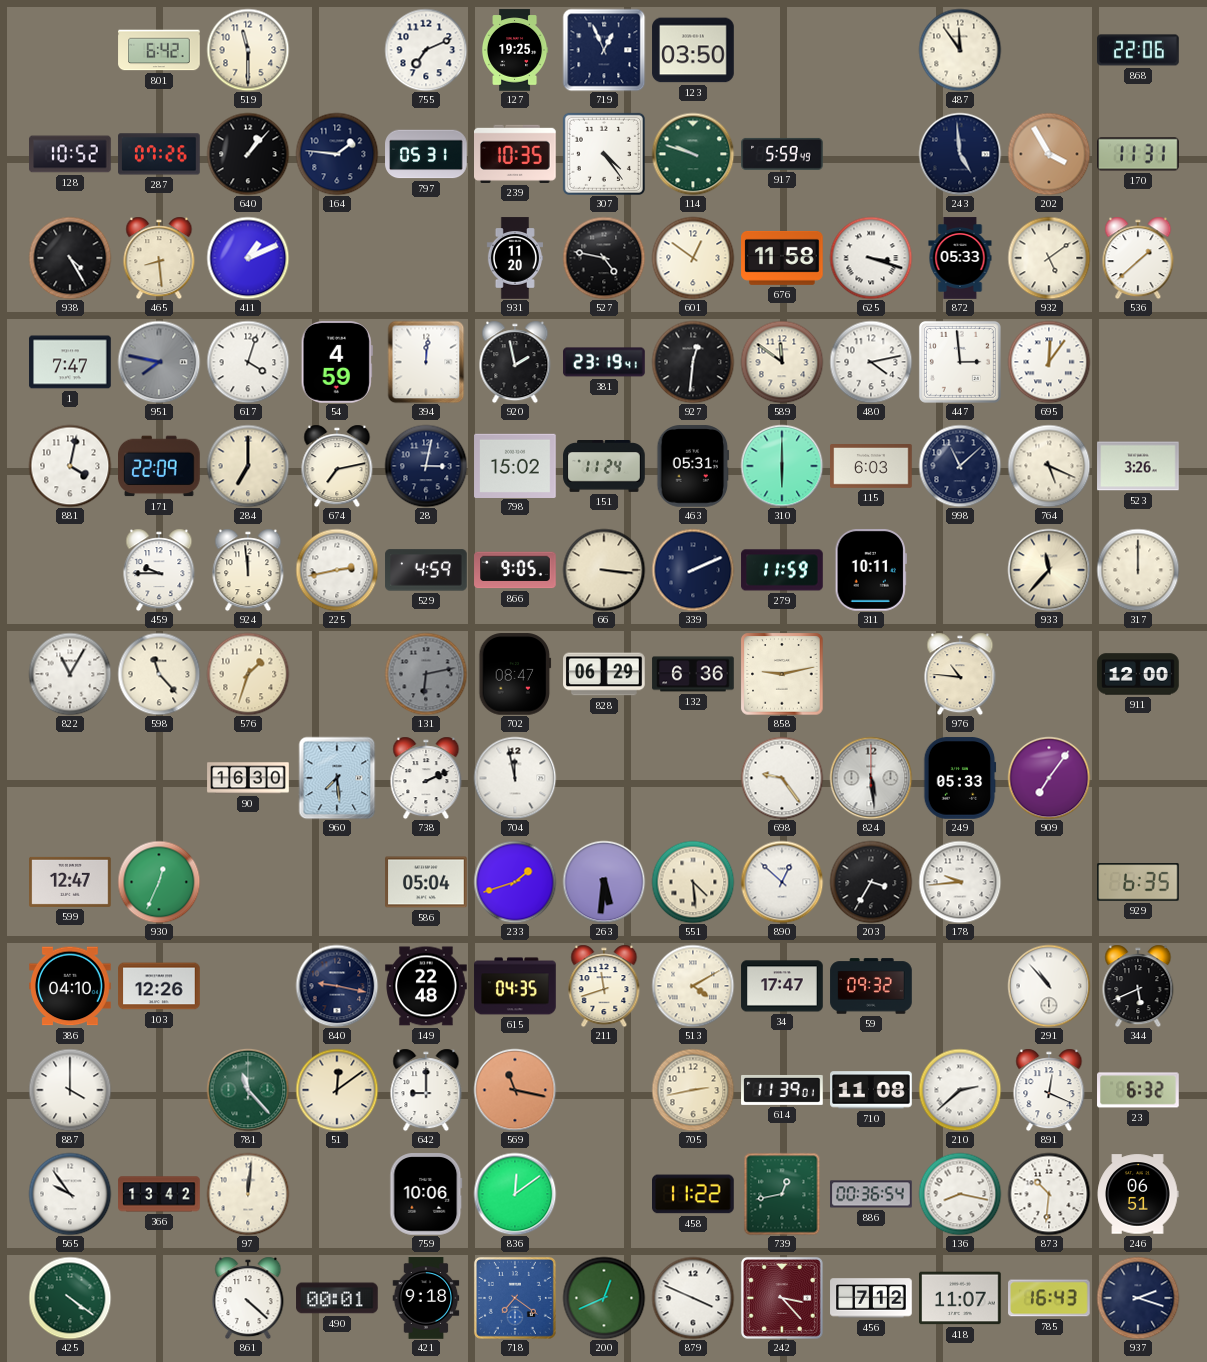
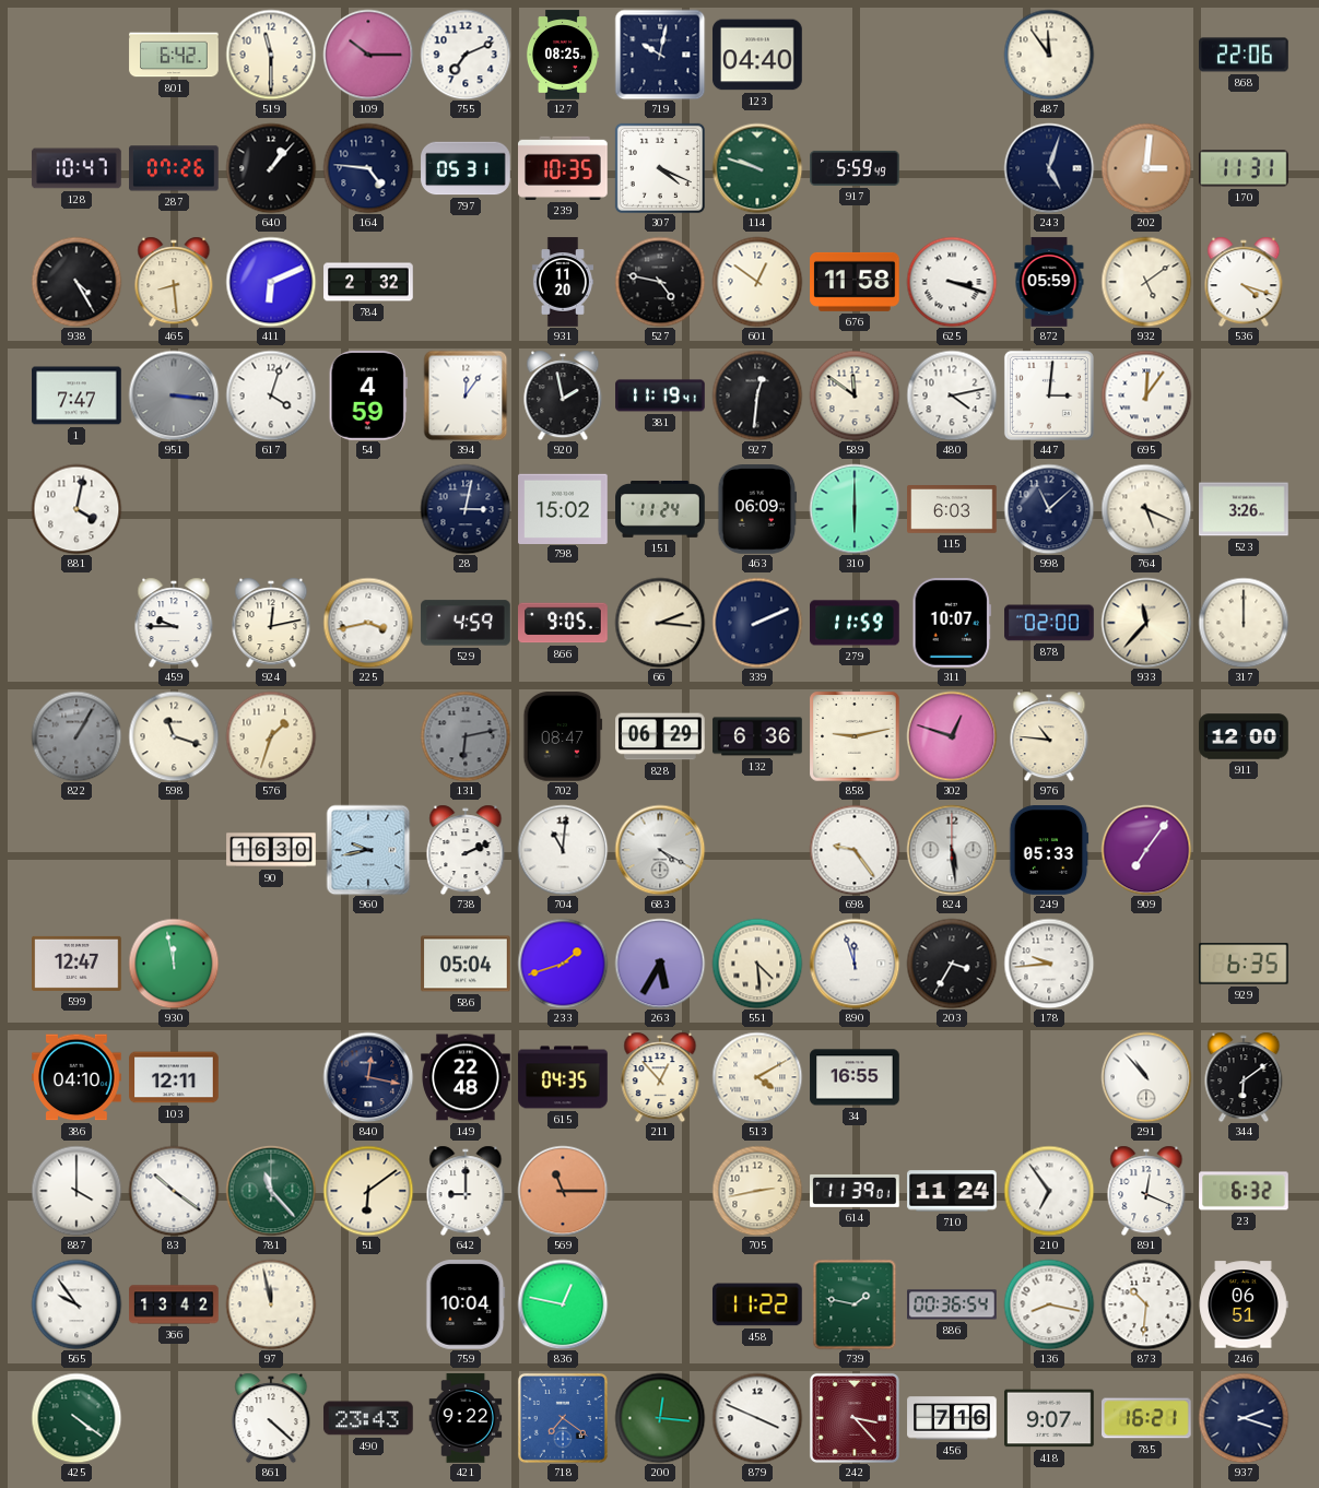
109: none -> 10:15 (368, 55)
127: 19:25 -> 08:25 (563, 55)
719: 12:56 -> 10:02 (660, 55)
123: 03:50 -> 04:40 (757, 55)
128: 10:52 -> 10:47 (76, 168)
164: 1:46 -> 4:46 (368, 168)
307: 4:24 -> 4:19 (660, 168)
243: 4:59 -> 5:03 (1049, 168)
202: 3:55 -> 3:01 (1146, 168)
411: 1:11 -> 6:11 (271, 282)
784: none -> 2:32 (368, 282)
872: 05:33 -> 05:59 (1049, 282)
536: 1:38 -> 4:18 (1244, 282)
951: 7:47 -> 3:16 (174, 395)
394: 12:01 -> 12:06 (466, 395)
381: 23:19 -> 11:19 (660, 395)
447: 2:59 -> 3:01 (1049, 395)
171: 22:09 -> none (160, 466)
284: 7:00 -> none (248, 466)
674: 7:13 -> none (337, 466)
463: 05:31 -> 06:09 (757, 509)
924: 11:59 -> 12:13 (271, 623)
225: 2:43 -> 3:43 (368, 623)
66: 3:16 -> 2:16 (660, 623)
311: 10:11 -> 10:07 (952, 624)
878: none -> 02:00 (1049, 623)
822: 11:05 -> 1:05 (76, 736)
822 dial: white -> grey (76, 736)
598: 11:23 -> 11:18 (174, 736)
302: none -> 12:48 (952, 736)
960: 7:29 -> 9:43 (368, 850)
704: 11:58 -> 11:01 (563, 850)
683: none -> 4:20 (660, 850)
930: 12:34 -> 11:58 (174, 964)
263: 5:31 -> 5:35 (660, 964)
890: 12:52 -> 11:57 (855, 964)
103: 12:26 -> 12:11 (174, 1077)
840: 9:17 -> 12:17 (368, 1077)
211: 11:42 -> 12:53 (660, 1077)
34: 17:47 -> 16:55 (855, 1077)
59: 09:32 -> none (871, 986)
344: 5:41 -> 6:09 (1244, 1077)
83: none -> 10:21 (174, 1191)
51: 12:09 -> 6:09 (368, 1191)
569: 11:17 -> 11:15 (563, 1191)
710: 11:08 -> 11:24 (952, 1191)
210: 2:38 -> 6:54 (1049, 1191)
97: 12:01 -> 11:58 (271, 1304)
759: 10:06 -> 10:04 (466, 1304)
836: 12:09 -> 12:47 (563, 1304)
739: 12:43 -> 1:47 (855, 1304)
490: 00:01 -> 23:43 (368, 1418)
421: 9:18 -> 9:22 (466, 1418)
200: 12:41 -> 12:16 (660, 1418)
456: 7:12 -> 7:16 (952, 1418)
418: 11:07 -> 9:07 (1049, 1418)
785: 16:43 -> 16:21 (1146, 1418)
